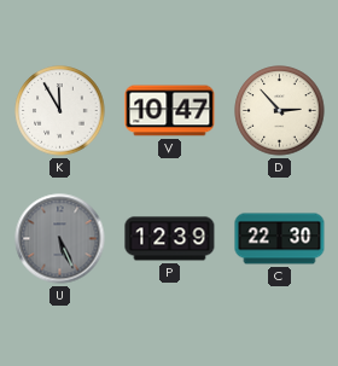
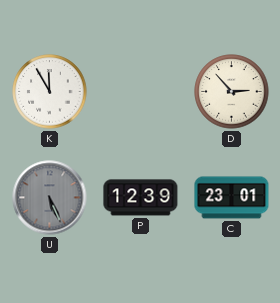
V: 10:47 -> none (170, 111)
C: 22:30 -> 23:01 (232, 198)
